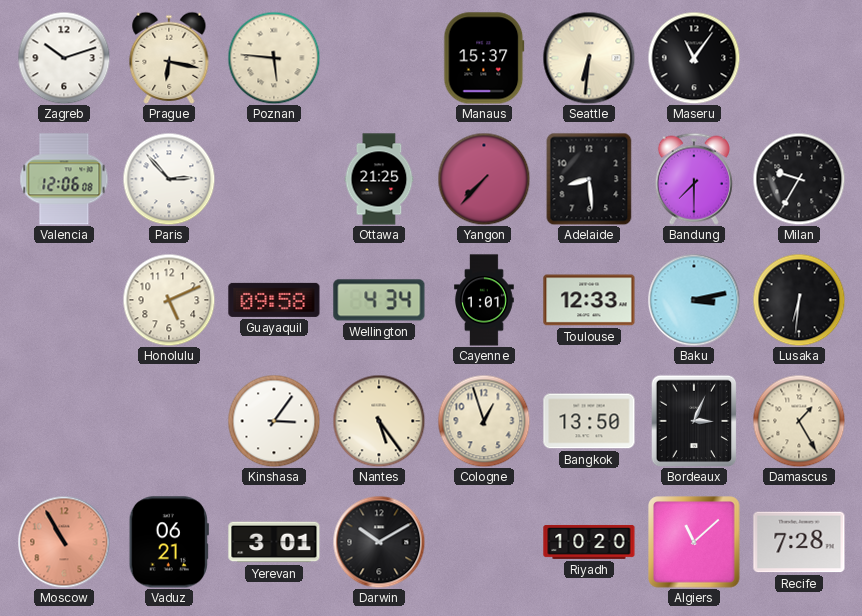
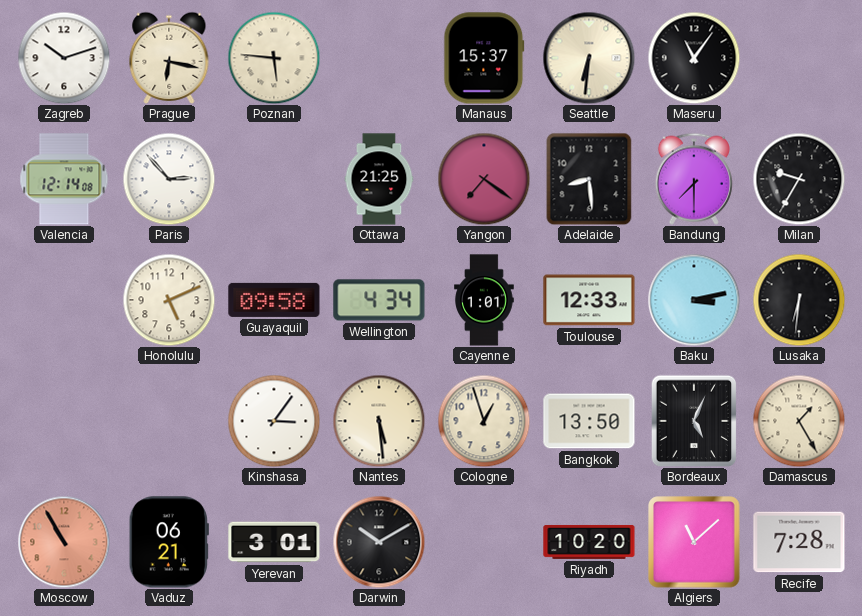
Valencia: 12:06 -> 12:14 (64, 179)
Yangon: 7:37 -> 7:21 (484, 179)
Nantes: 5:24 -> 5:29 (379, 421)
Bordeaux: 3:04 -> 5:04 (694, 421)
